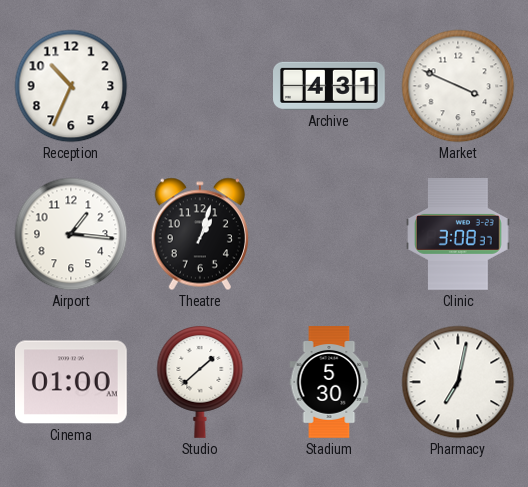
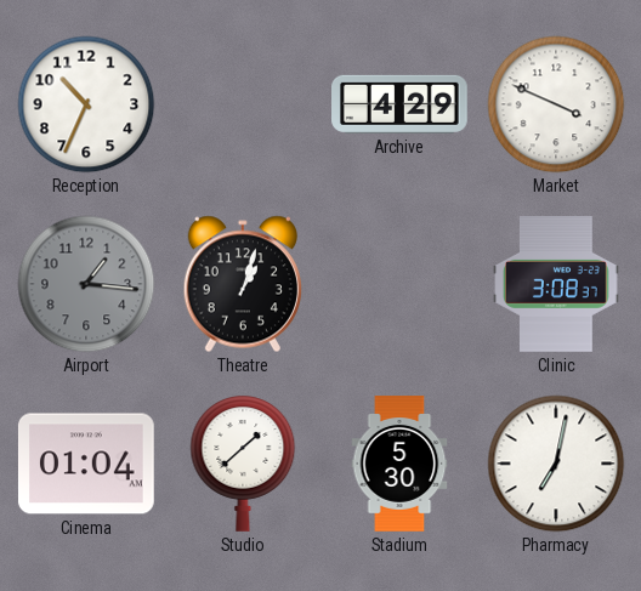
Archive: 4:31 -> 4:29 (401, 104)
Airport dial: white -> grey (86, 284)
Cinema: 01:00 -> 01:04 (86, 464)
